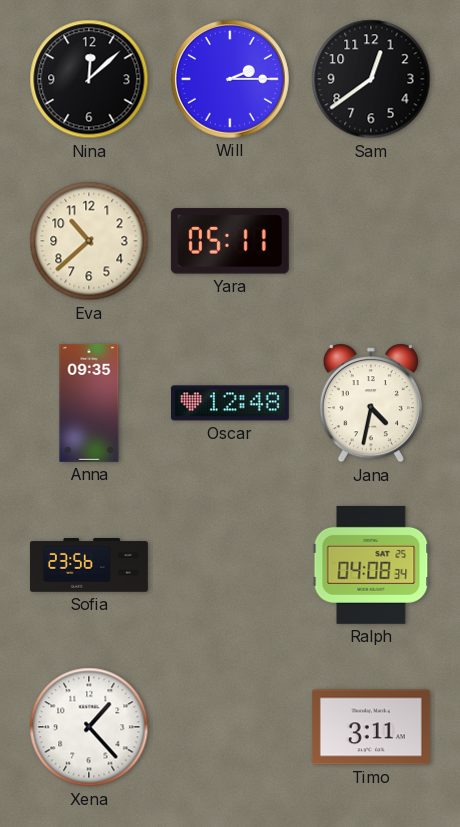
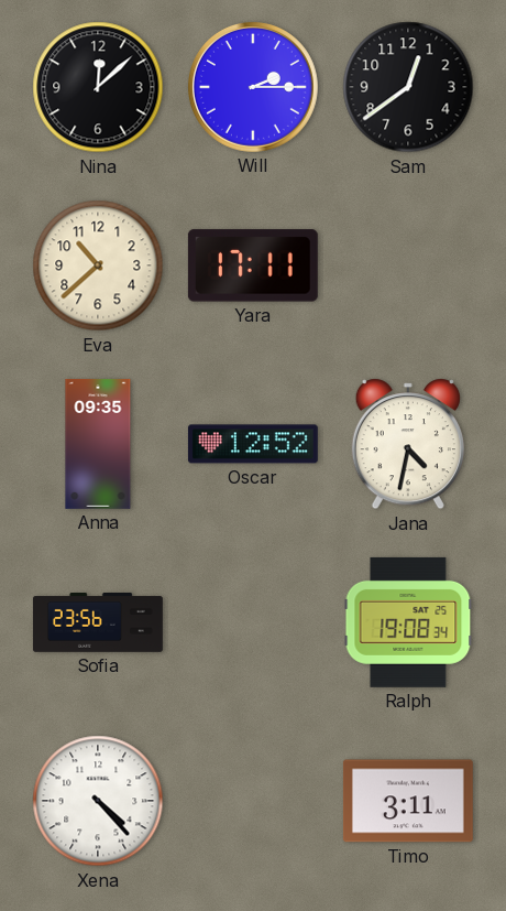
Yara: 05:11 -> 17:11 (253, 265)
Oscar: 12:48 -> 12:52 (253, 444)
Ralph: 04:08 -> 19:08 (408, 622)
Xena: 1:23 -> 4:23 (98, 801)
